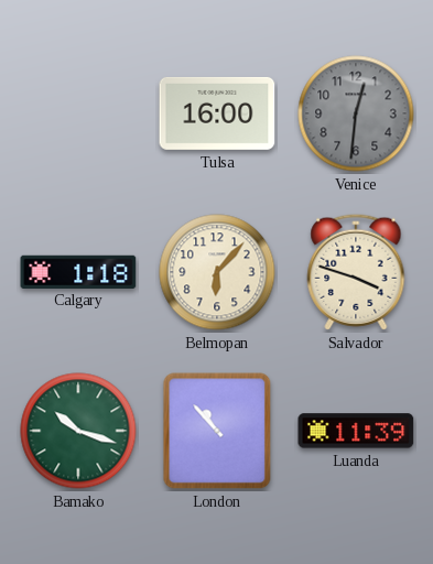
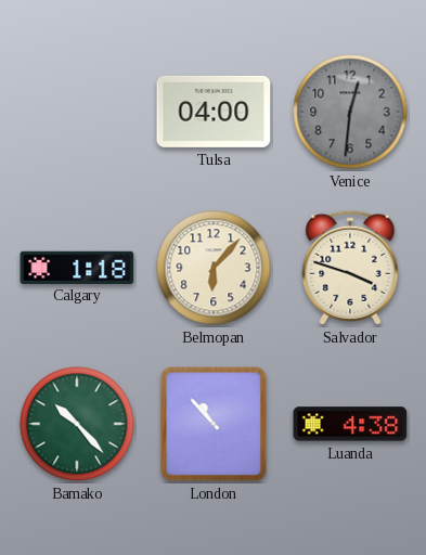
Tulsa: 16:00 -> 04:00 (214, 112)
Bamako: 10:18 -> 10:23 (77, 424)
Luanda: 11:39 -> 4:38 (350, 424)
